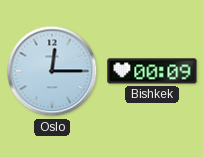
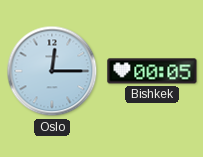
Bishkek: 00:09 -> 00:05 (152, 71)
